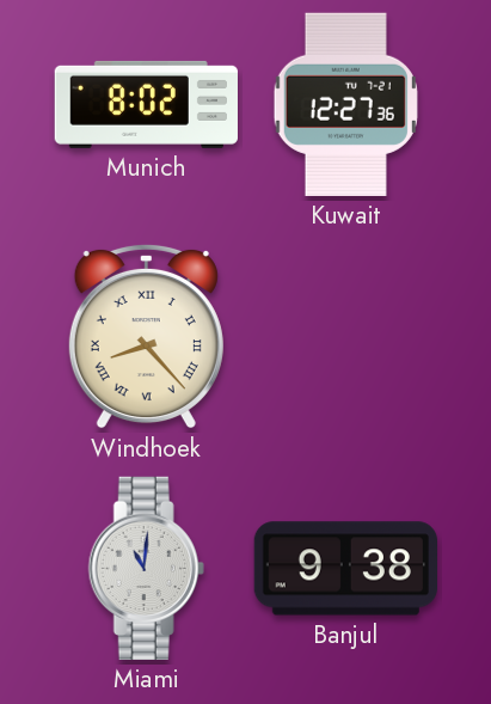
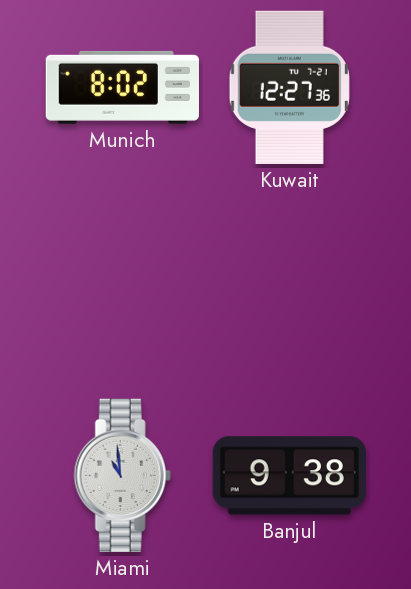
Windhoek: 8:23 -> none (146, 336)
Miami: 11:01 -> 10:59 (122, 475)
